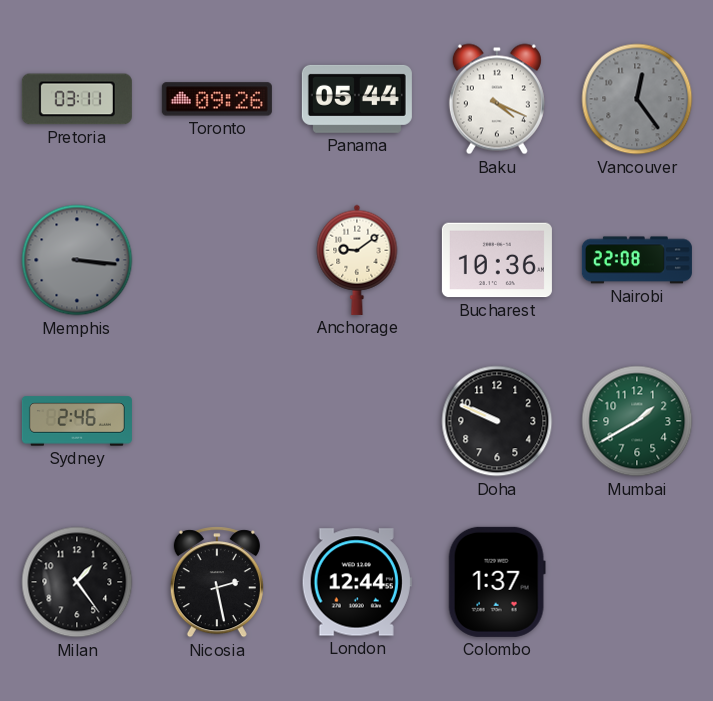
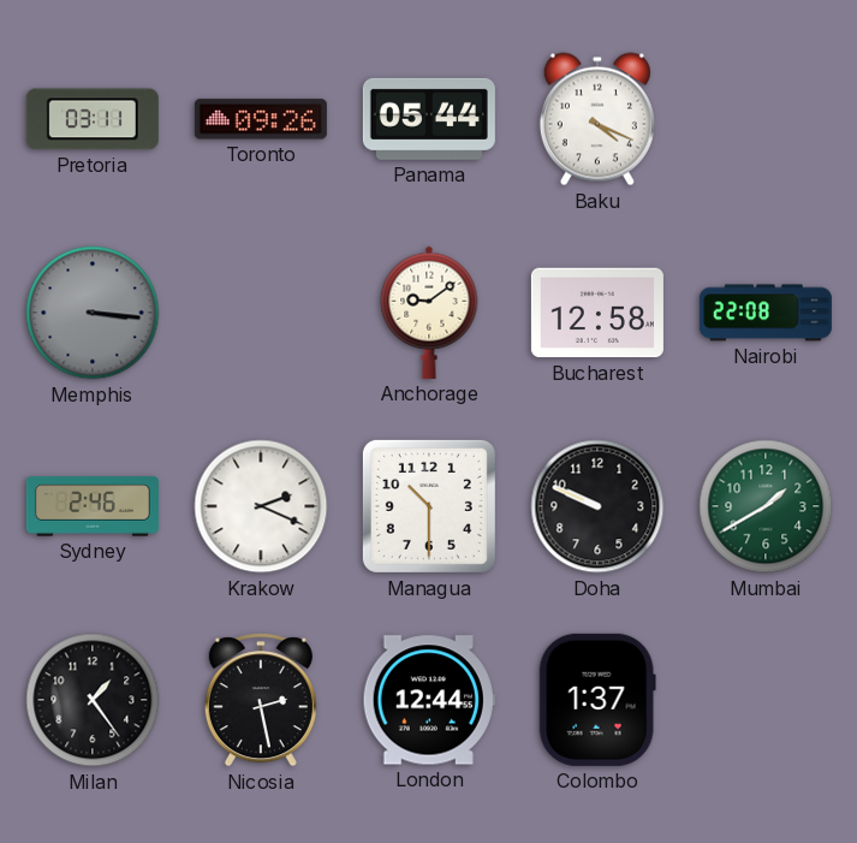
Vancouver: 12:24 -> none (637, 99)
Bucharest: 10:36 -> 12:58 (597, 313)
Krakow: none -> 2:19 (261, 506)
Managua: none -> 10:30 (429, 506)
